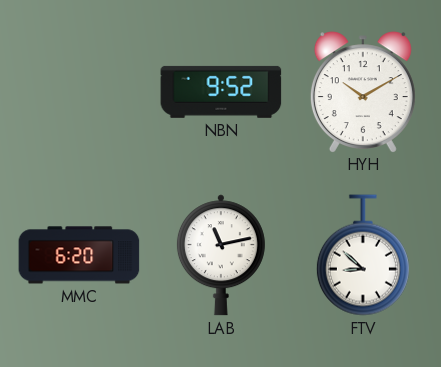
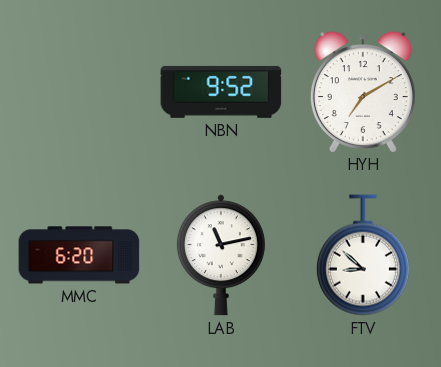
HYH: 10:10 -> 7:10 (363, 92)
